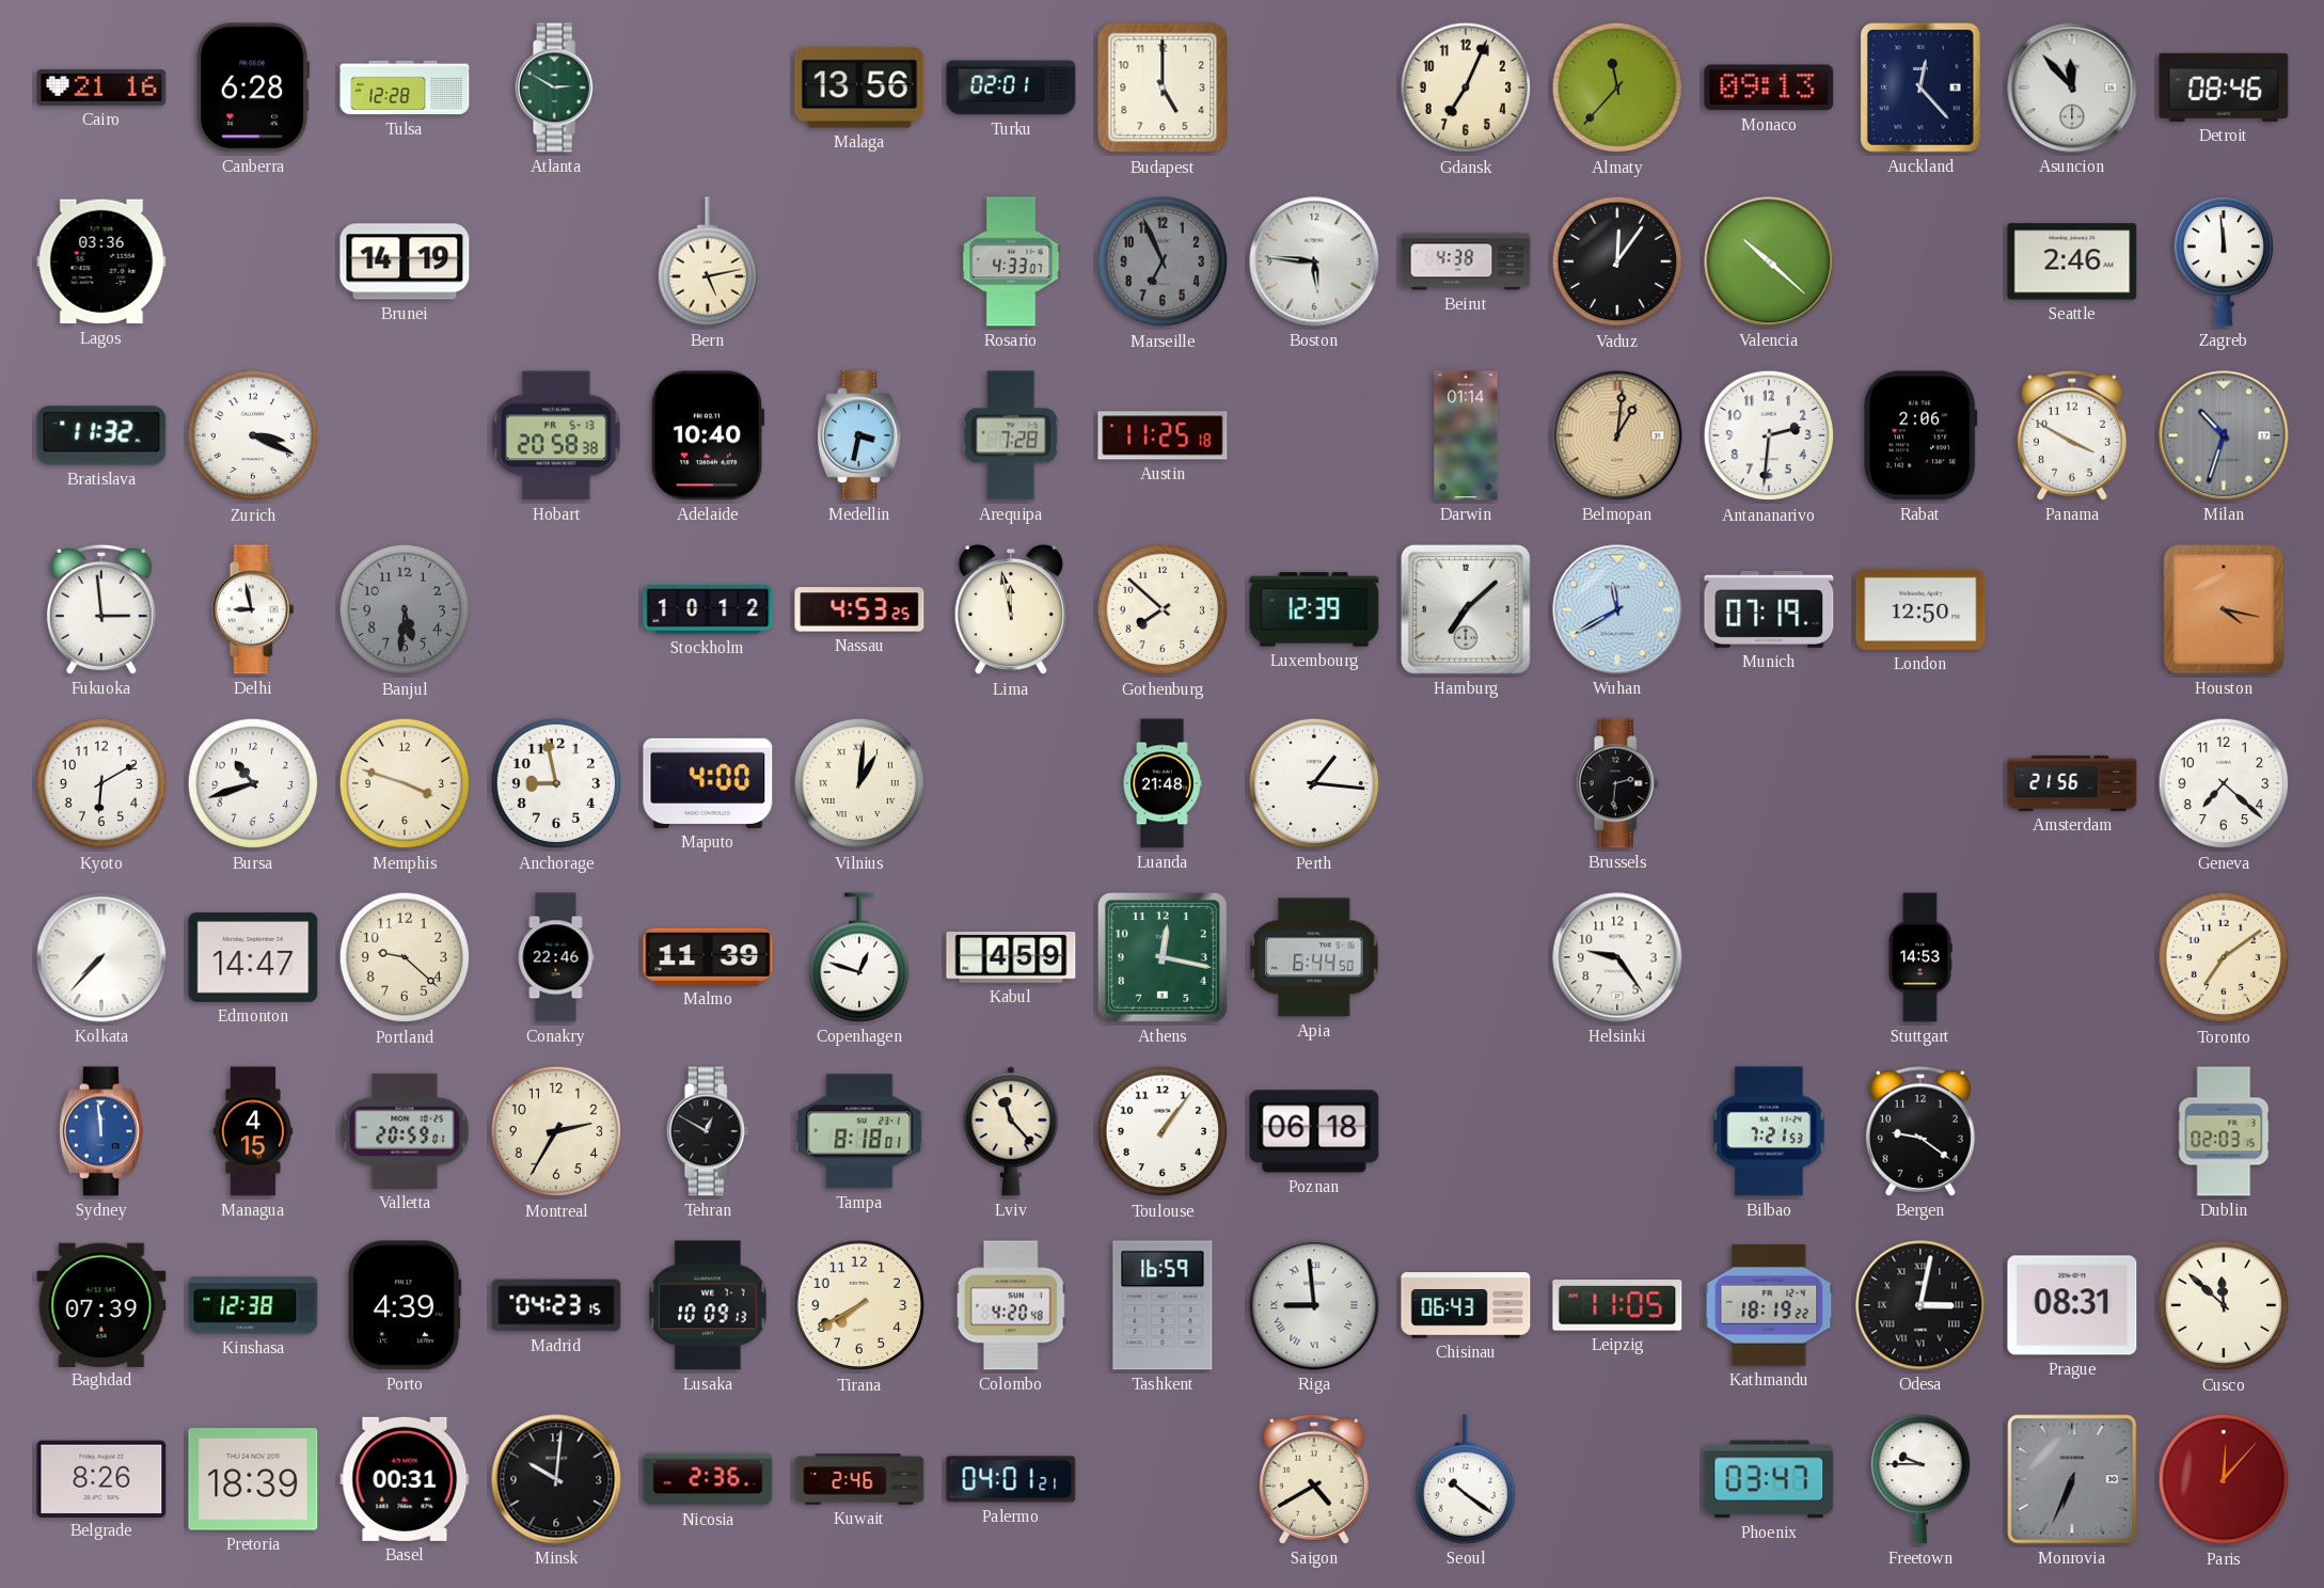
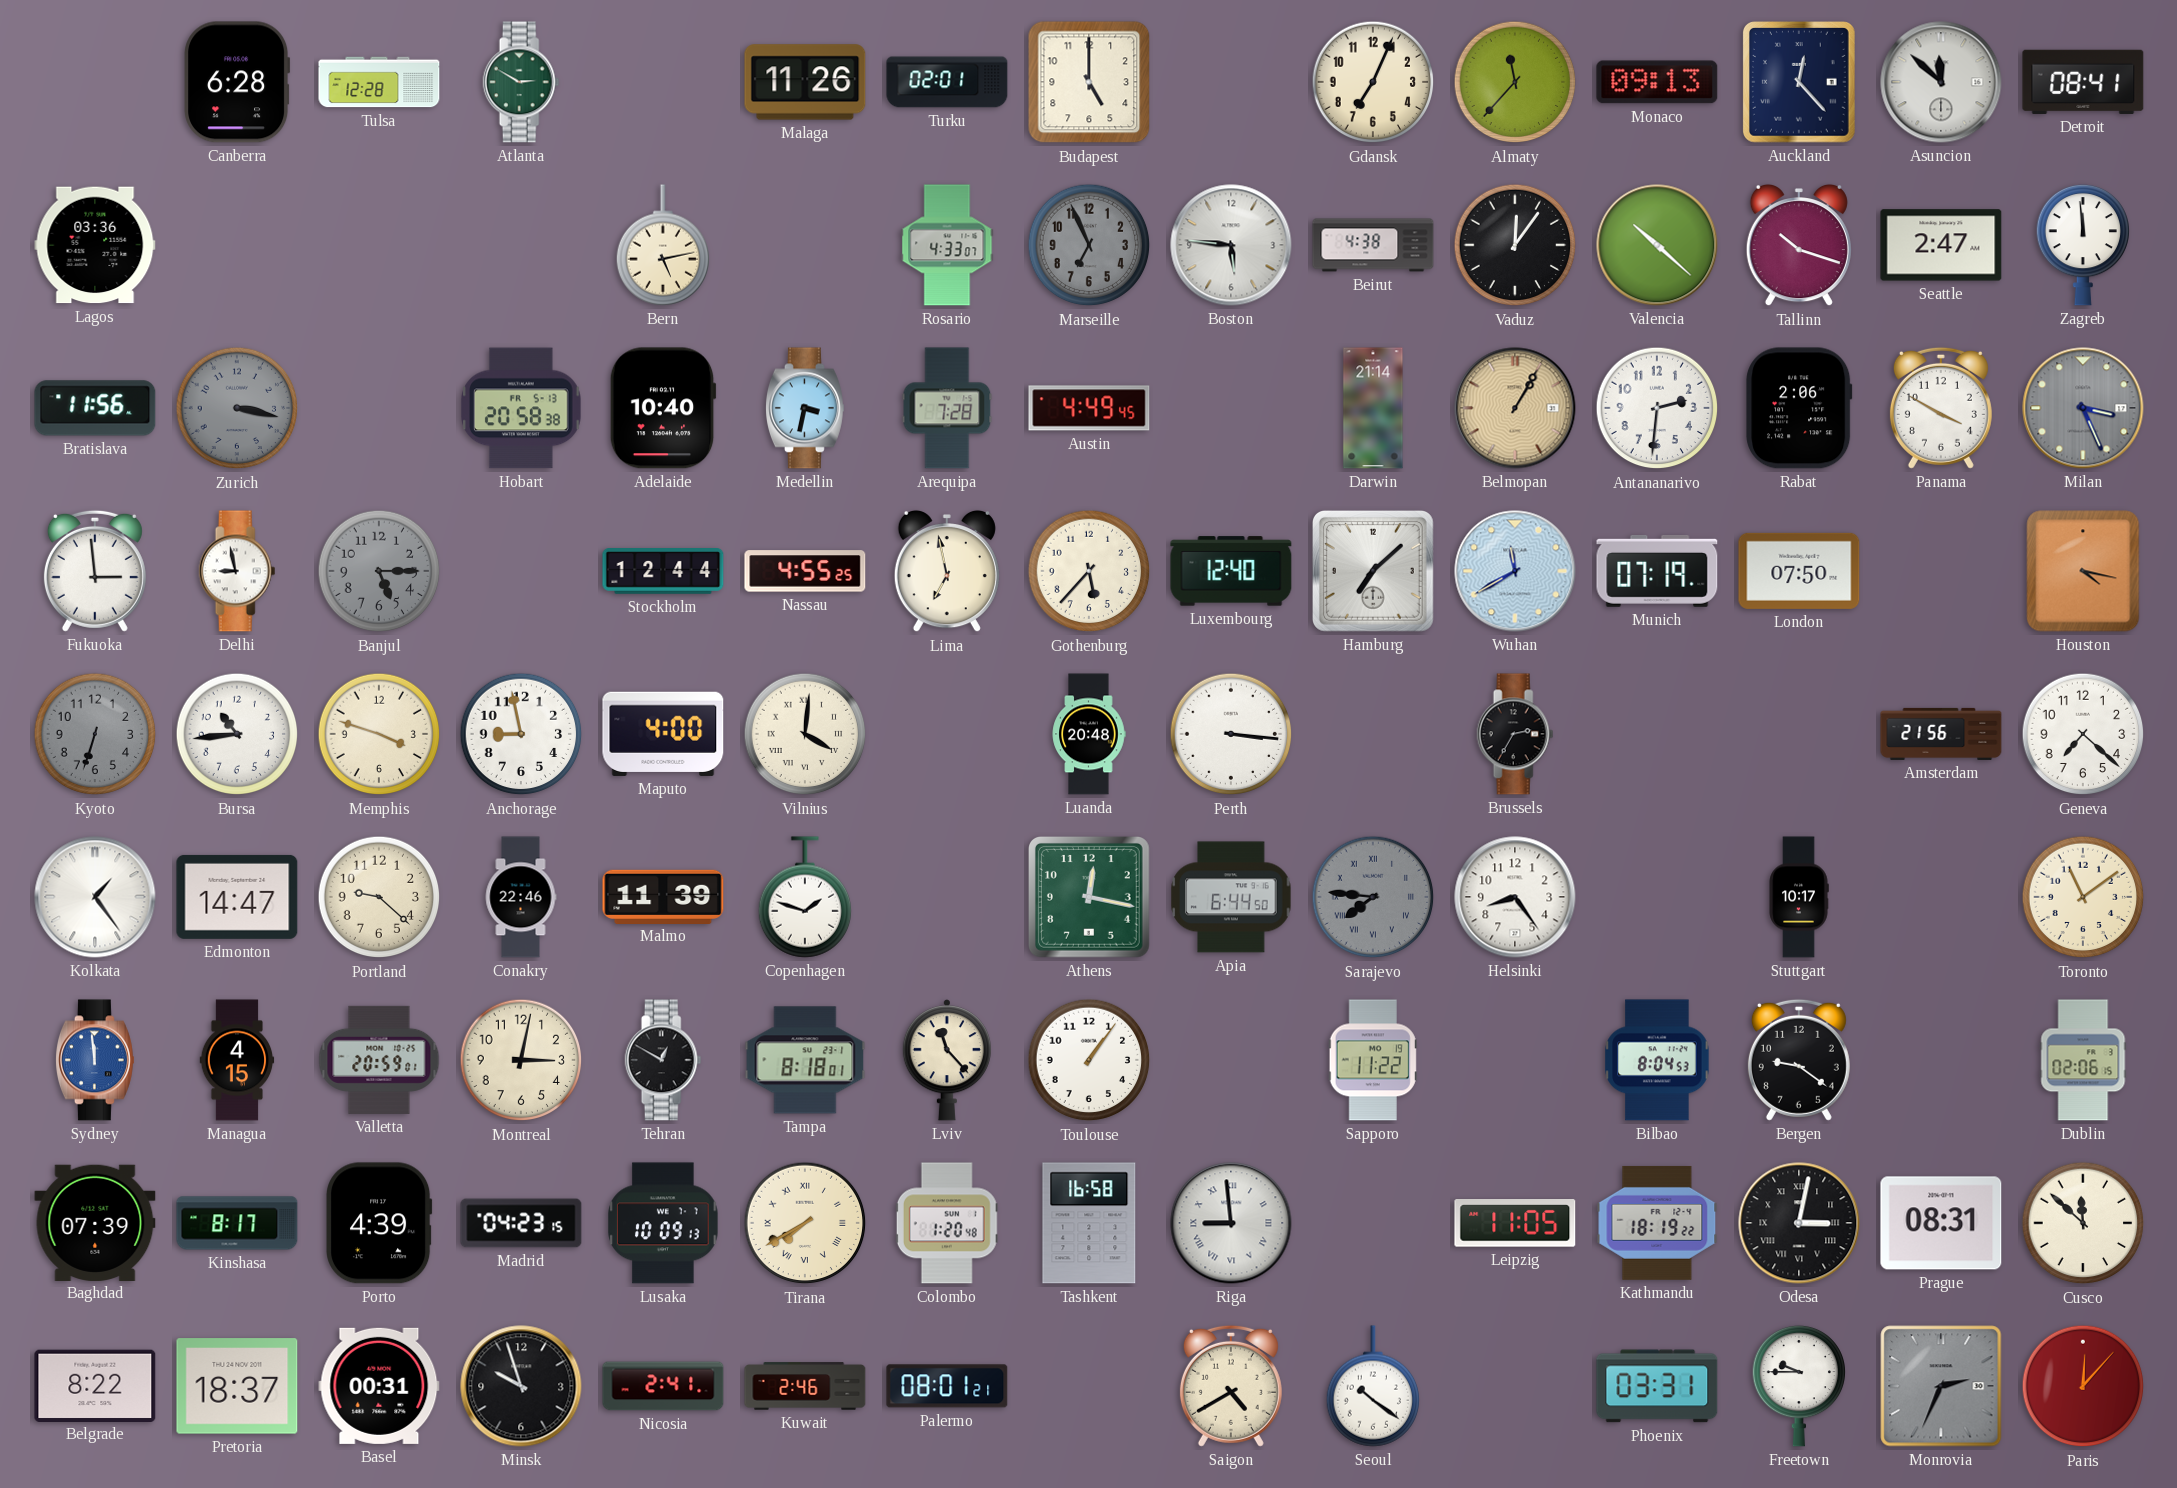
Cairo: 21:16 -> none (101, 88)
Malaga: 13:56 -> 11:26 (805, 82)
Asuncion: 11:53 -> 11:52 (1941, 82)
Detroit: 08:46 -> 08:41 (2083, 82)
Brunei: 14:19 -> none (405, 261)
Tallinn: none -> 10:18 (1799, 245)
Seattle: 2:46 -> 2:47 (1941, 245)
Bratislava: 11:32 -> 11:56 (95, 408)
Zurich: 3:19 -> 3:17 (237, 408)
Zurich dial: white -> grey (237, 408)
Austin: 11:25 -> 4:49 (1089, 408)
Darwin: 01:14 -> 21:14 (1373, 408)
Belmopan: 1:01 -> 1:05 (1515, 408)
Milan: 10:33 -> 3:26 (2083, 408)
Banjul: 5:31 -> 5:15 (379, 571)
Stockholm: 10:12 -> 12:44 (663, 571)
Nassau: 4:53 -> 4:55 (805, 571)
Lima: 11:58 -> 6:58 (947, 571)
Gothenburg: 7:52 -> 5:37 (1089, 571)
Luxembourg: 12:39 -> 12:40 (1231, 571)
London: 12:50 -> 07:50 (1799, 571)
Kyoto: 6:10 -> 6:33 (95, 734)
Kyoto dial: white -> grey (95, 734)
Bursa: 10:42 -> 10:44 (237, 734)
Vilnius: 1:01 -> 4:01 (805, 734)
Luanda: 21:48 -> 20:48 (1089, 734)
Perth: 1:16 -> 3:16 (1231, 734)
Brussels: 2:31 -> 2:35 (1515, 734)
Kolkata: 7:37 -> 1:24 (95, 897)
Copenhagen: 12:48 -> 1:48 (804, 897)
Kabul: 4:59 -> none (1011, 958)
Sarajevo: none -> 7:46 (1373, 897)
Helsinki: 9:24 -> 8:24 (1515, 897)
Stuttgart: 14:53 -> 10:17 (1799, 897)
Toronto: 7:09 -> 11:09 (2083, 897)
Montreal: 2:35 -> 3:02 (521, 1060)
Poznan: 06:18 -> none (1314, 1131)
Sapporo: none -> 11:22 (1373, 1060)
Bilbao: 7:21 -> 8:04 (1657, 1060)
Dublin: 02:03 -> 02:06 (2083, 1060)
Kinshasa: 12:38 -> 8:17 (237, 1223)
Tirana numerals: Arabic -> Roman (805, 1223)
Colombo: 4:20 -> 1:20 (947, 1223)
Tashkent: 16:59 -> 16:58 (1089, 1223)
Chisinau: 06:43 -> none (1466, 1305)
Belgrade: 8:26 -> 8:22 (95, 1385)
Pretoria: 18:39 -> 18:37 (237, 1386)
Minsk: 10:01 -> 9:57 (521, 1386)
Nicosia: 2:36 -> 2:41 (663, 1386)
Palermo: 04:01 -> 08:01 (947, 1386)
Phoenix: 03:47 -> 03:31 (1657, 1386)
Monrovia: 6:34 -> 2:34 (1941, 1386)
